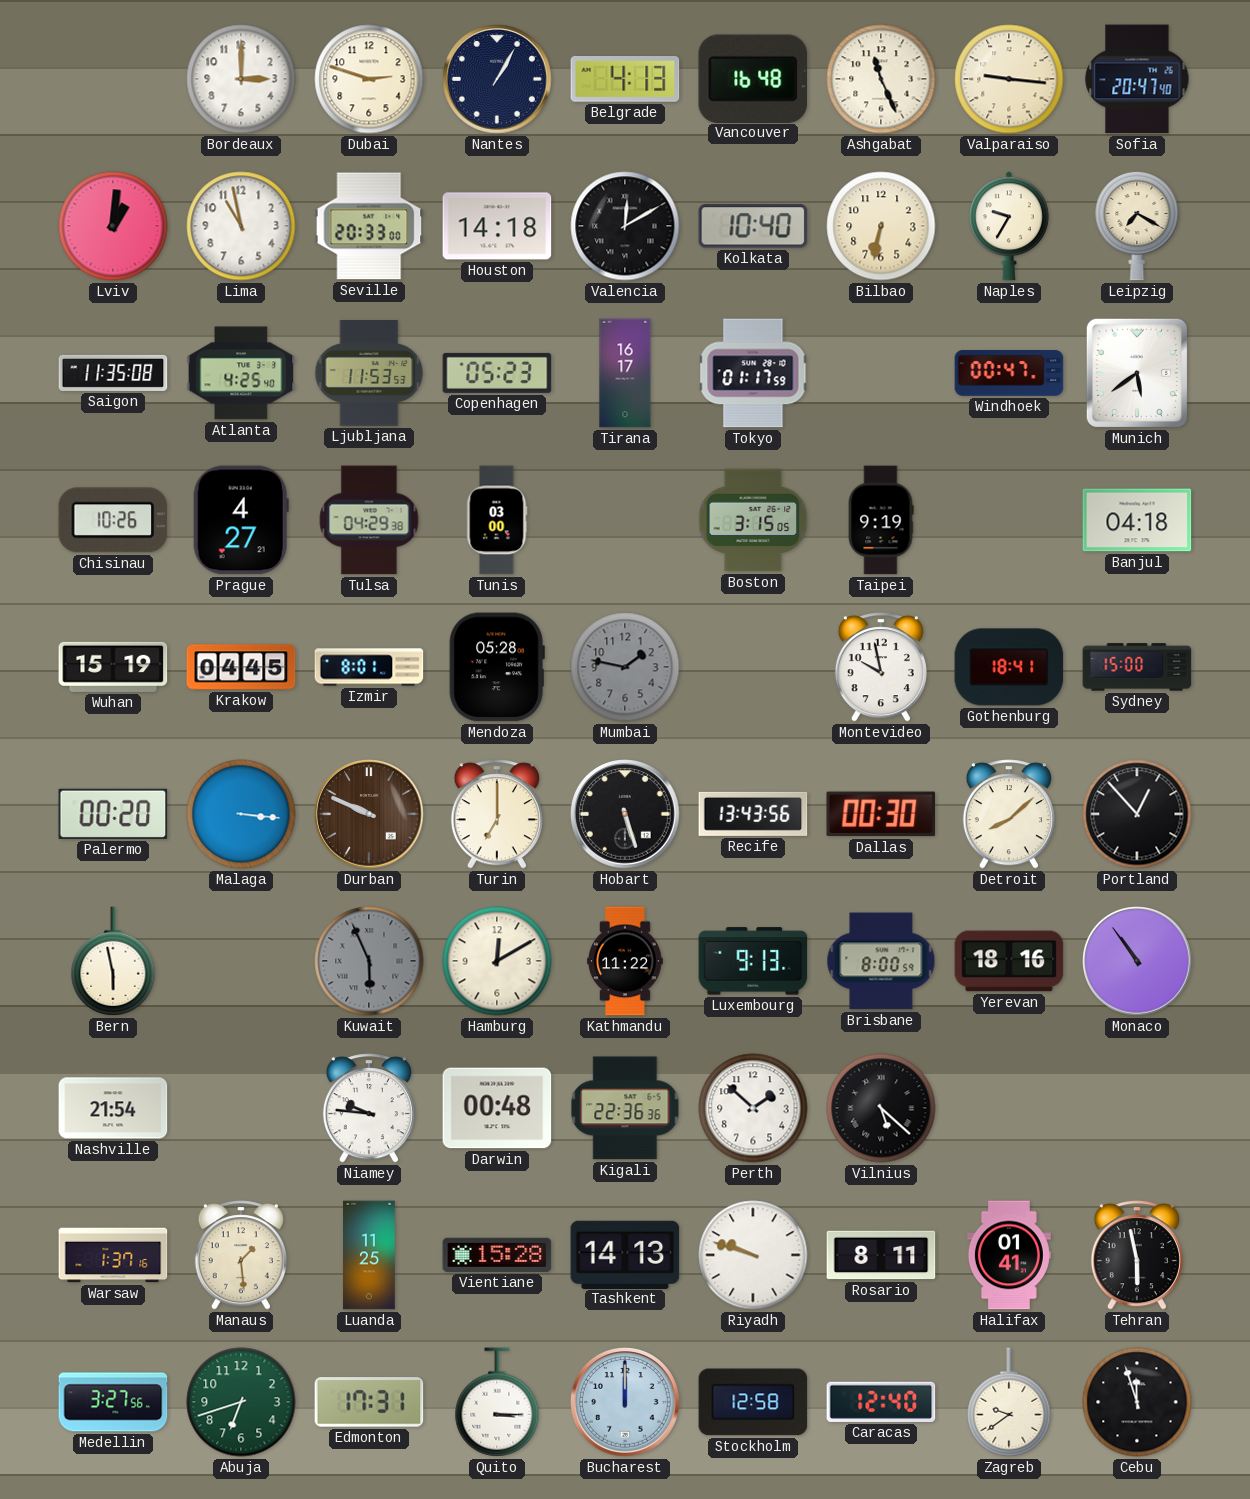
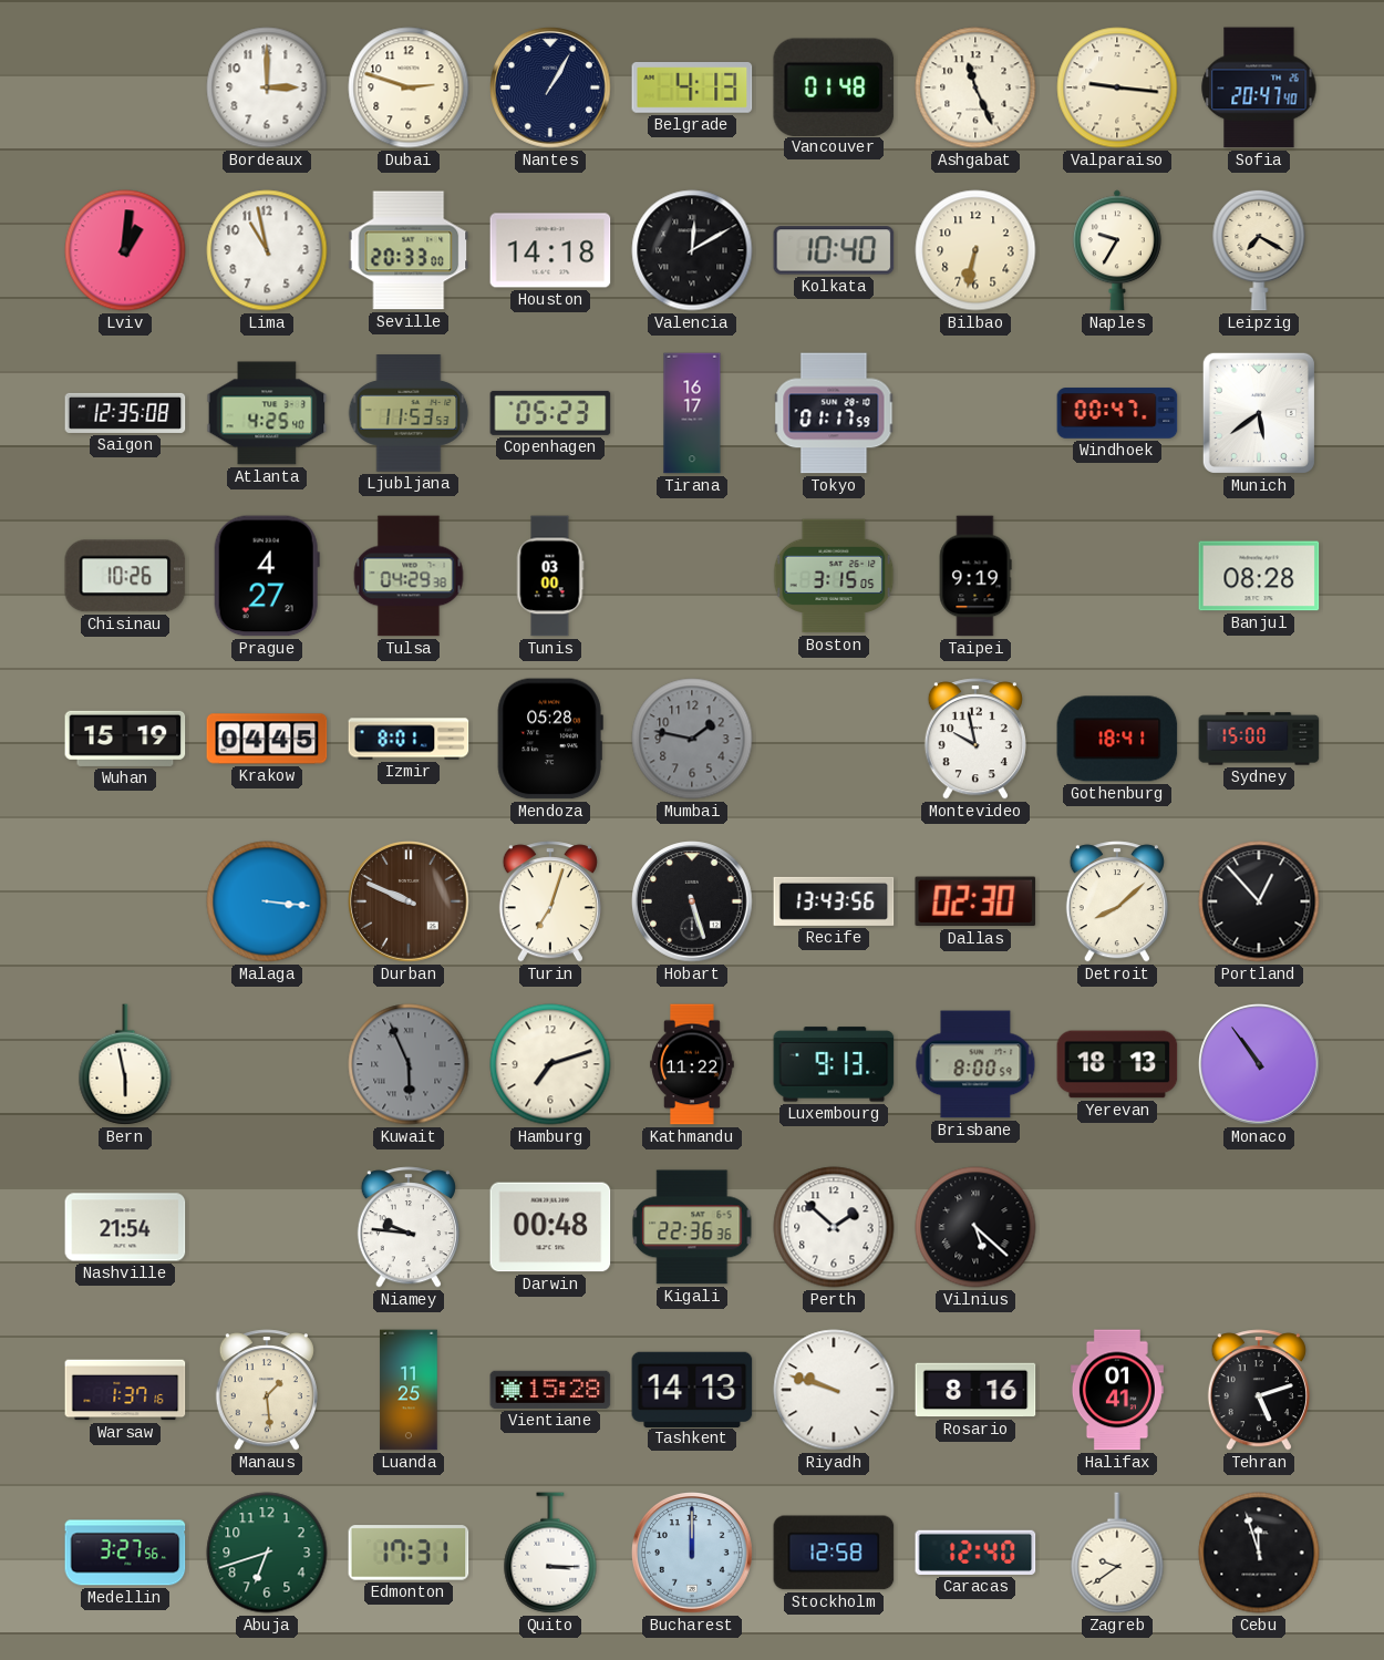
Vancouver: 16:48 -> 01:48 (834, 86)
Saigon: 11:35 -> 12:35 (125, 413)
Banjul: 04:18 -> 08:28 (1259, 576)
Palermo: 00:20 -> none (113, 814)
Turin: 7:00 -> 7:03 (550, 901)
Dallas: 00:30 -> 02:30 (975, 901)
Hamburg: 12:10 -> 7:12 (550, 1064)
Yerevan: 18:16 -> 18:13 (1117, 1064)
Rosario: 8:11 -> 8:16 (975, 1390)
Tehran: 5:58 -> 5:12 (1259, 1390)
